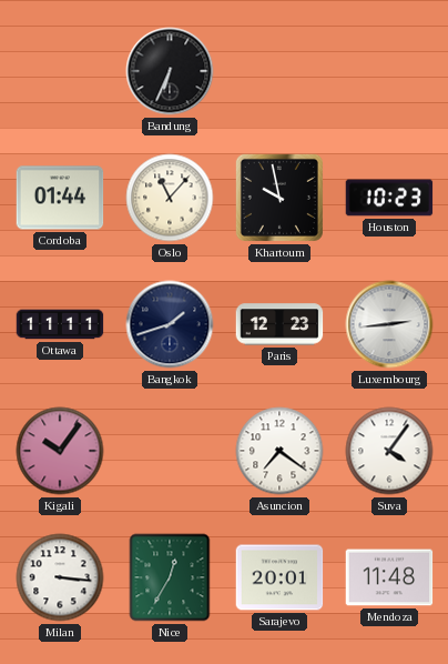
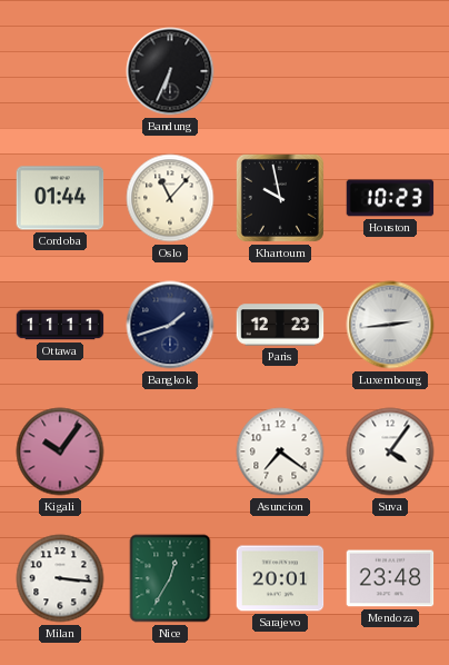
Mendoza: 11:48 -> 23:48 (390, 578)
